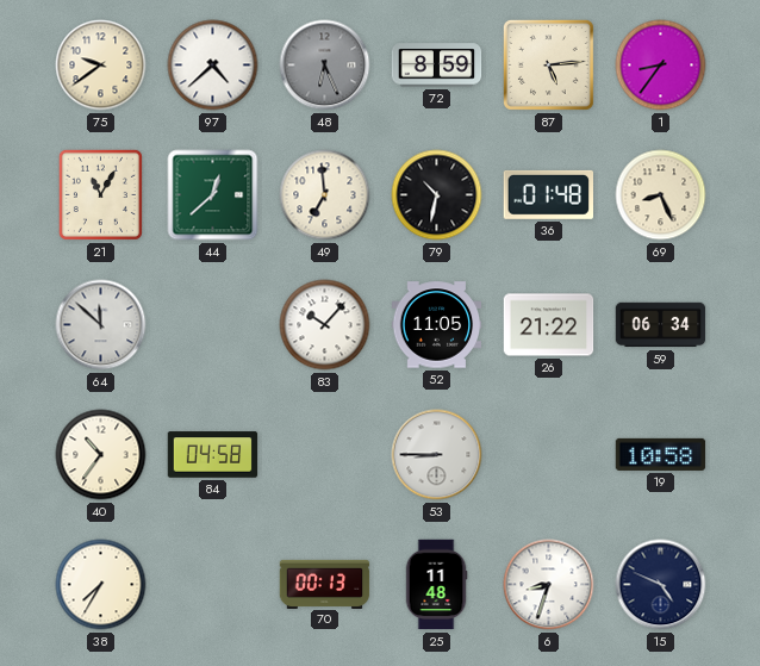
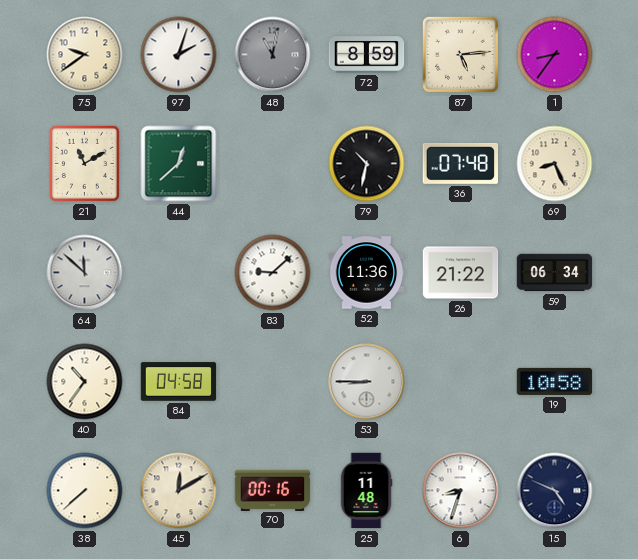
97: 4:38 -> 2:03 (179, 55)
48: 6:26 -> 11:02 (273, 55)
21: 11:05 -> 11:10 (84, 163)
49: 6:59 -> none (325, 195)
36: 01:48 -> 07:48 (461, 163)
83: 10:07 -> 9:08 (273, 273)
52: 11:05 -> 11:36 (367, 273)
38: 7:35 -> 7:38 (85, 491)
45: none -> 12:10 (179, 491)
70: 00:13 -> 00:16 (273, 490)
